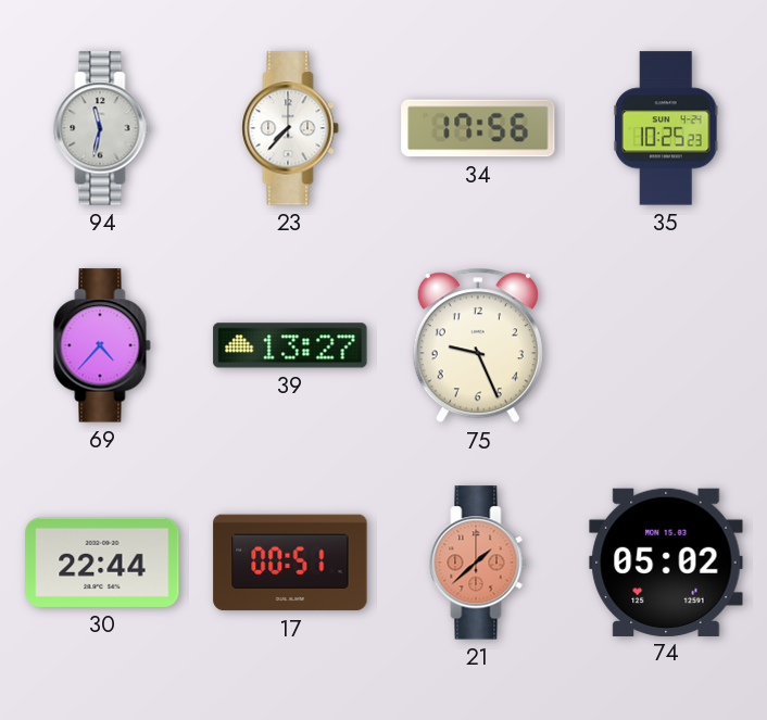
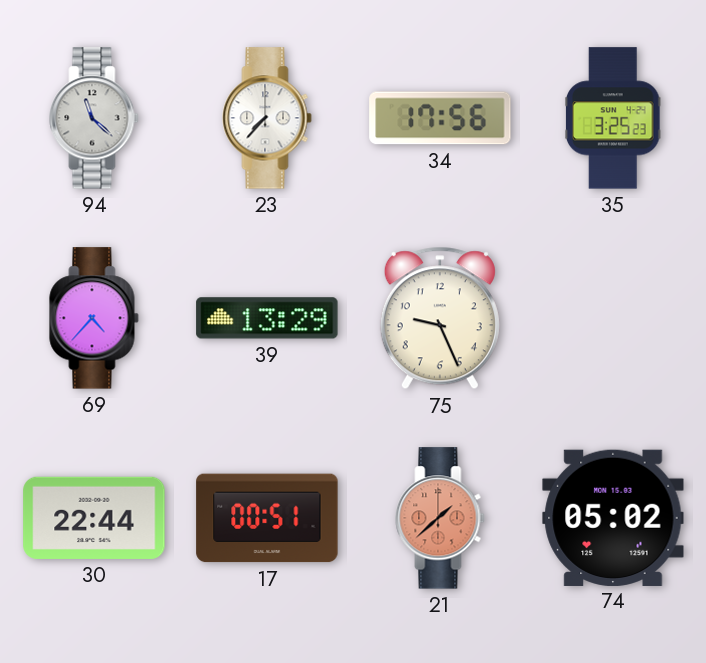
94: 11:32 -> 11:22 (94, 118)
35: 10:25 -> 3:25 (614, 118)
39: 13:27 -> 13:29 (267, 318)
